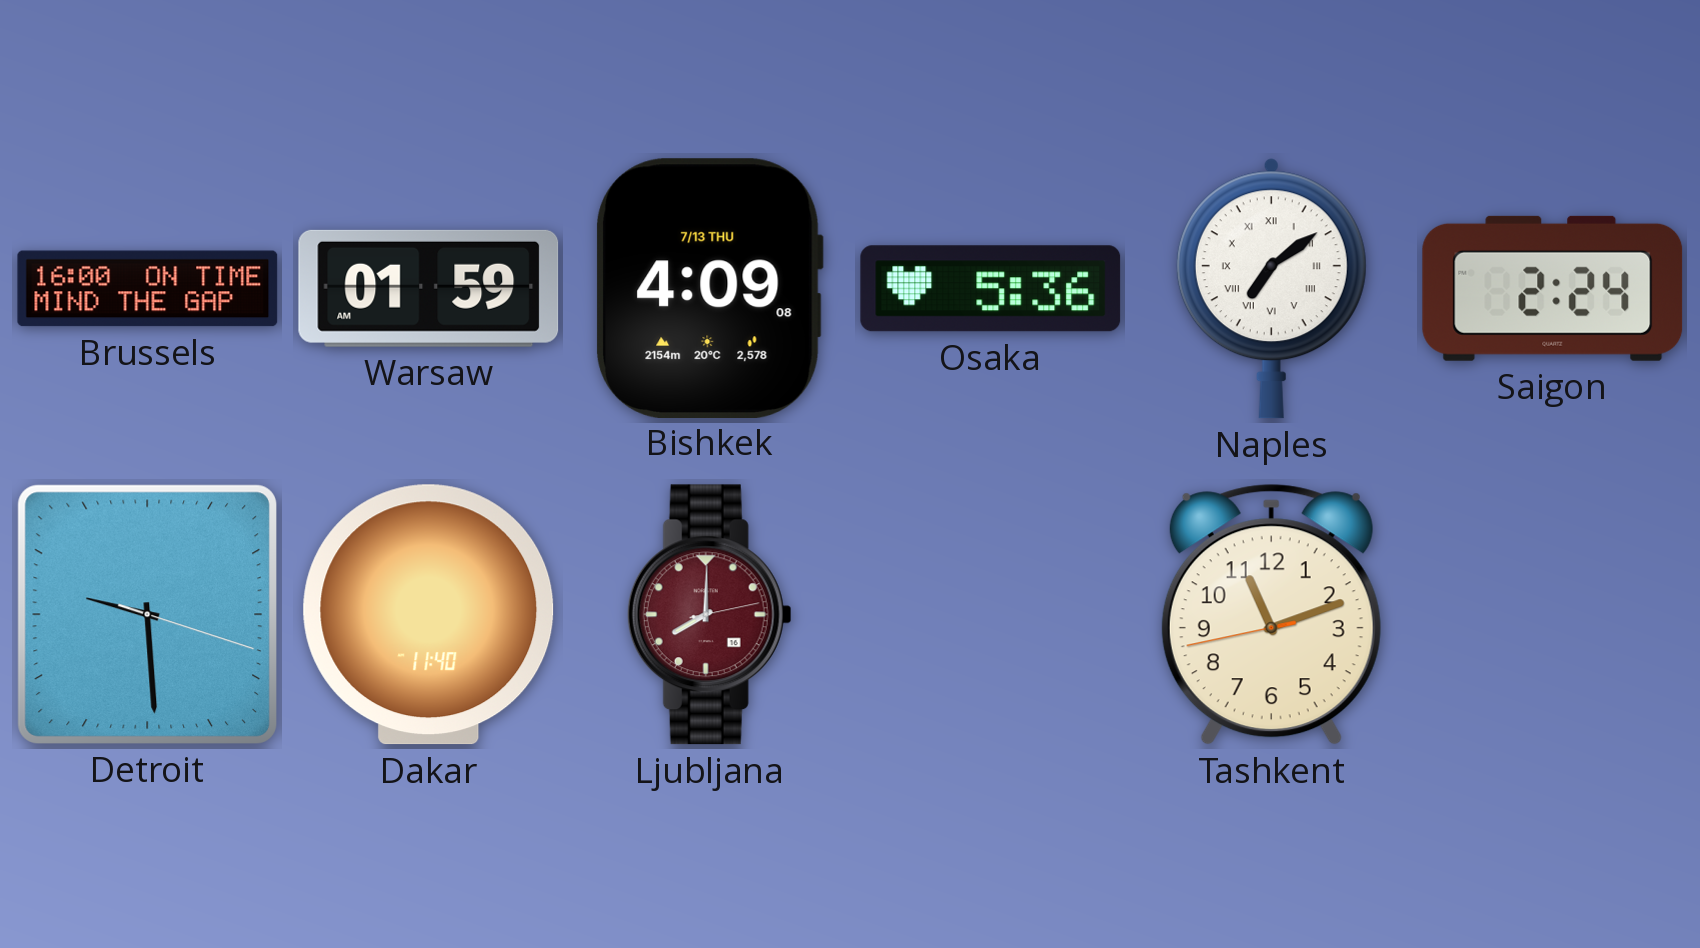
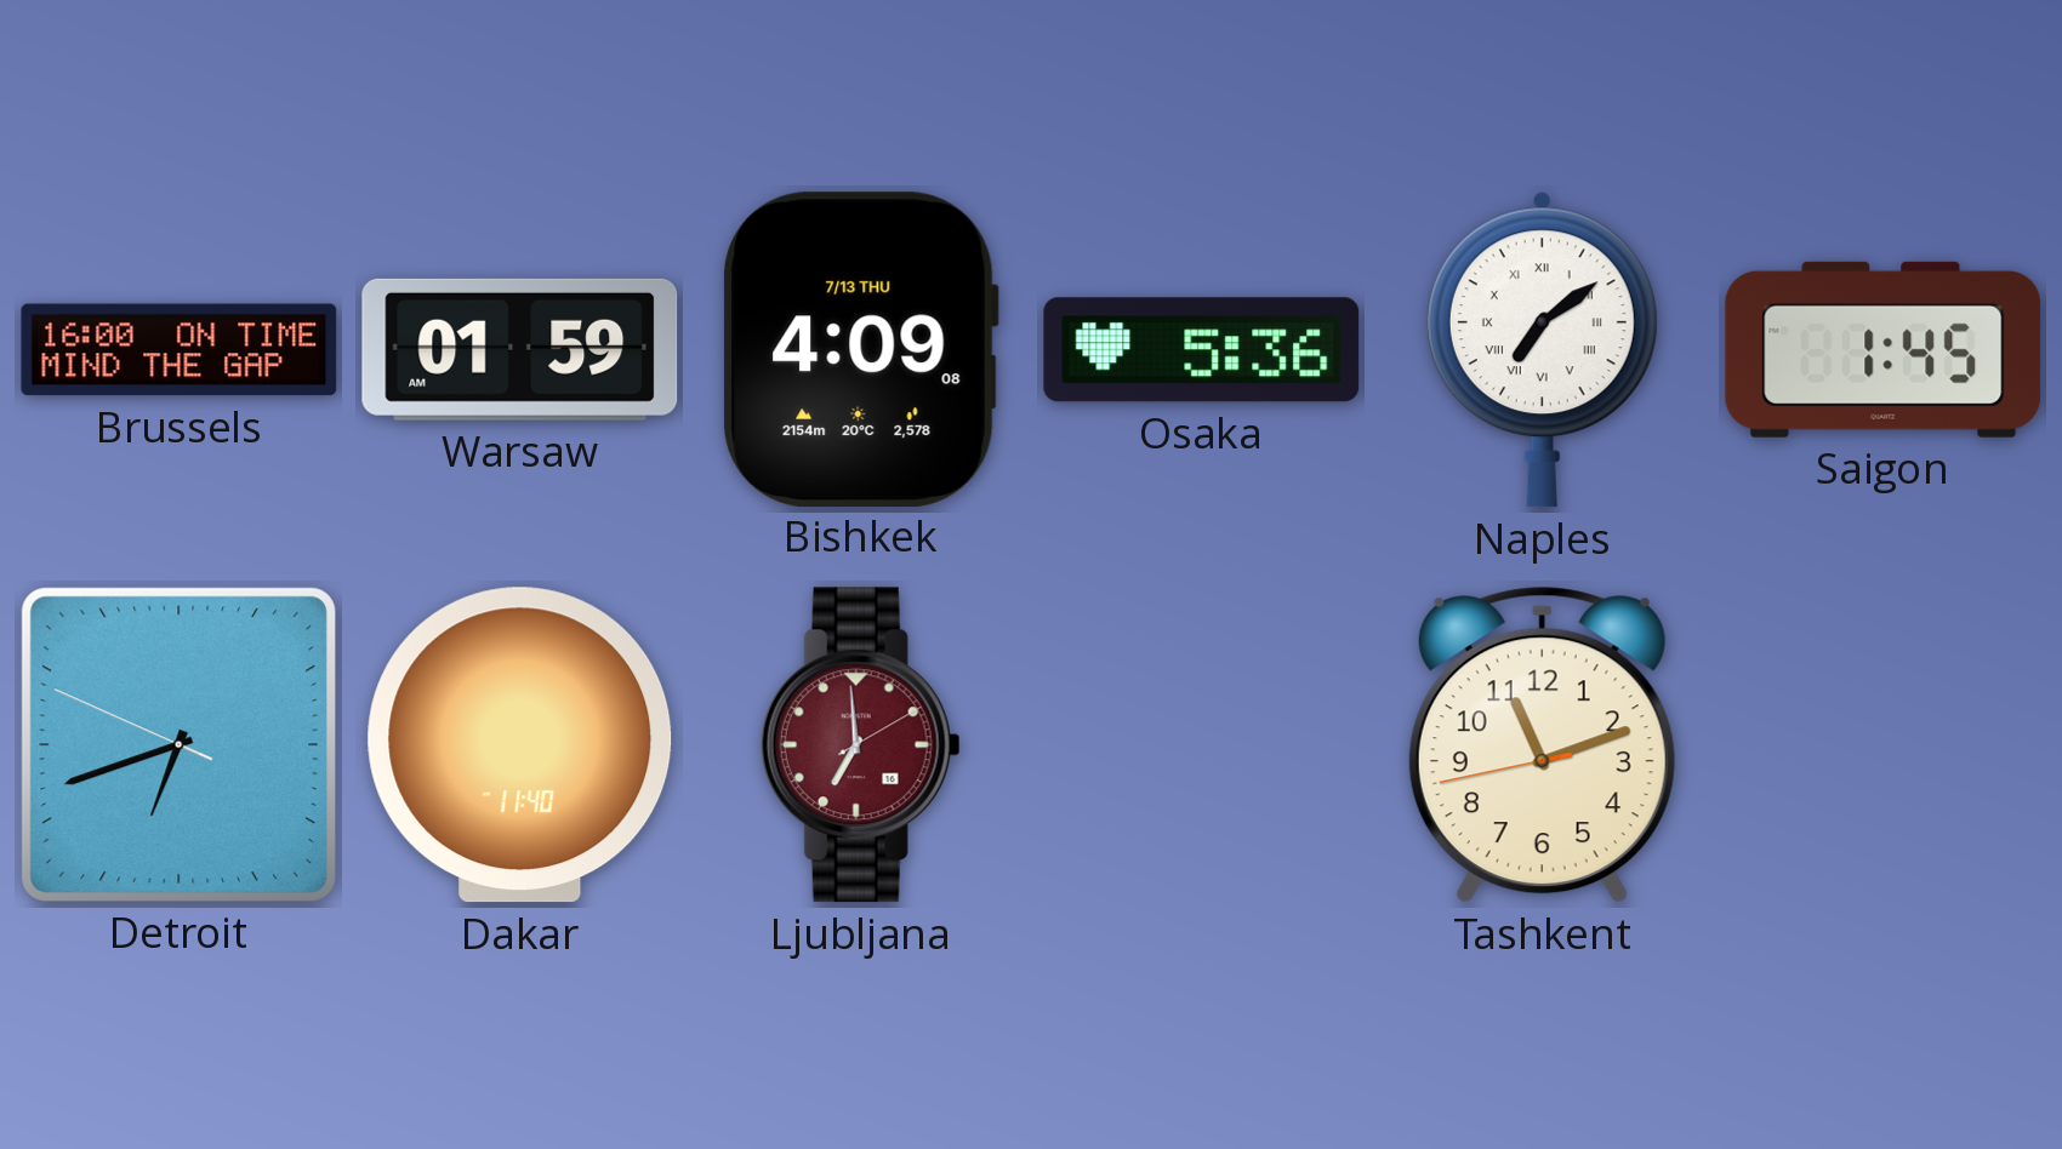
Saigon: 2:24 -> 1:45 (1884, 349)
Detroit: 9:29 -> 6:41 (178, 744)
Ljubljana: 8:00 -> 6:59 (860, 745)
